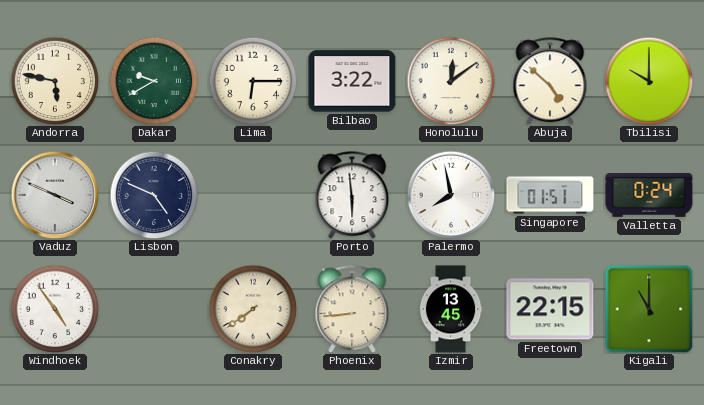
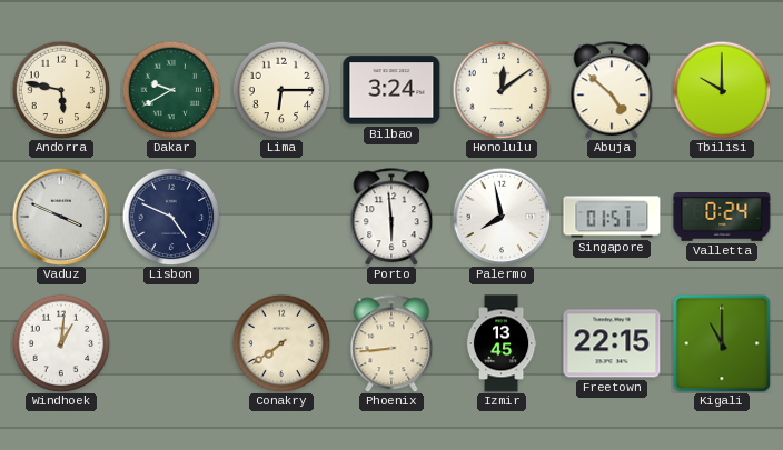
Bilbao: 3:22 -> 3:24 (391, 90)
Windhoek: 4:54 -> 1:01 (61, 343)
